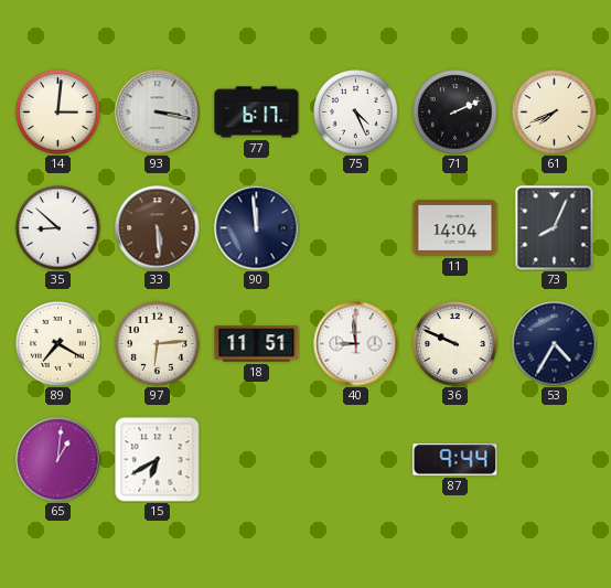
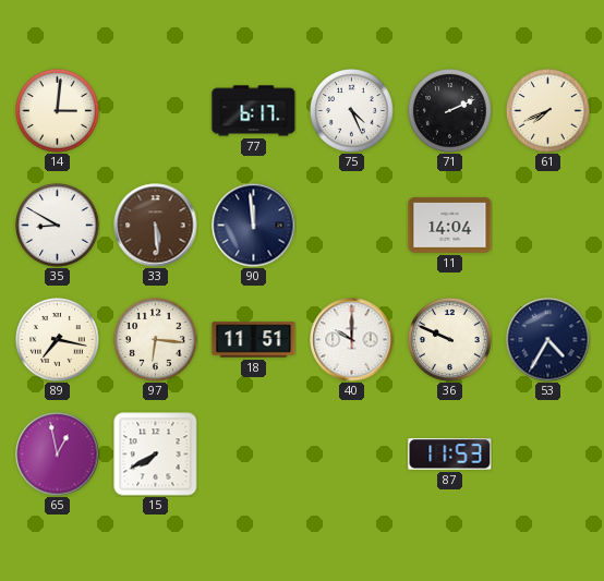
93: 3:17 -> none (158, 113)
35: 8:52 -> 8:50 (58, 226)
73: 8:04 -> none (555, 228)
89: 7:20 -> 7:17 (58, 340)
97: 6:14 -> 6:16 (156, 340)
40: 8:59 -> 10:00 (352, 340)
65: 1:01 -> 12:58 (58, 455)
15: 6:40 -> 7:40 (156, 455)
87: 9:44 -> 11:53 (450, 455)
